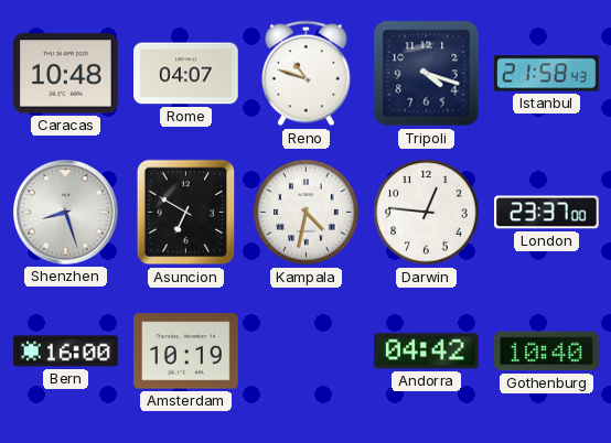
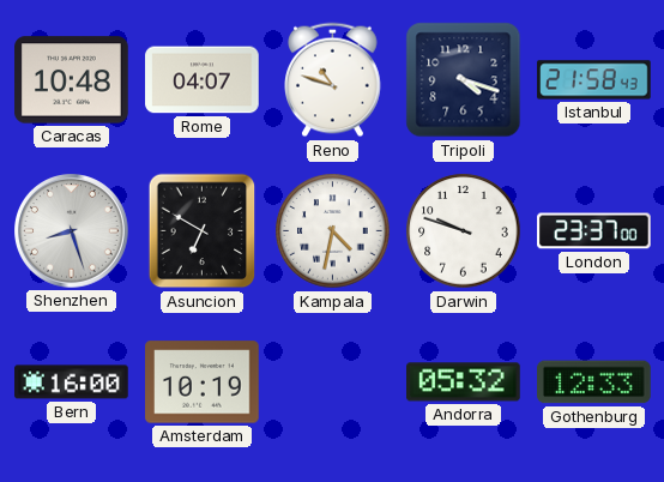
Darwin: 12:46 -> 9:48 (464, 231)
Andorra: 04:42 -> 05:32 (464, 382)
Gothenburg: 10:40 -> 12:33 (594, 382)
